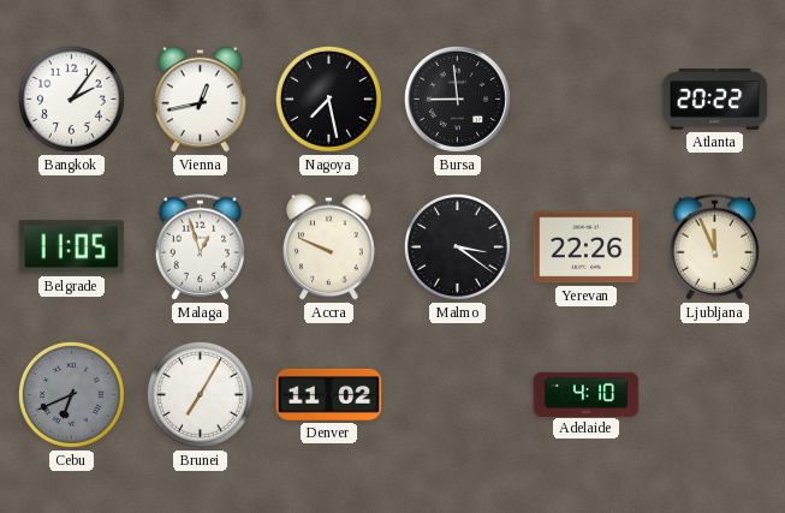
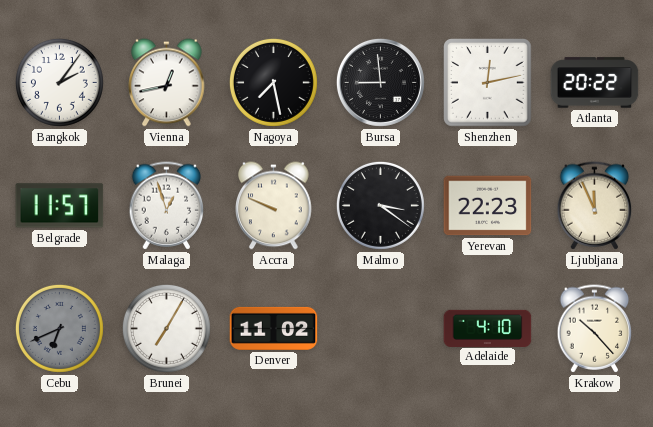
Shenzhen: none -> 12:13 (488, 83)
Belgrade: 11:05 -> 11:57 (60, 206)
Yerevan: 22:26 -> 22:23 (488, 206)
Krakow: none -> 10:23 (595, 329)
